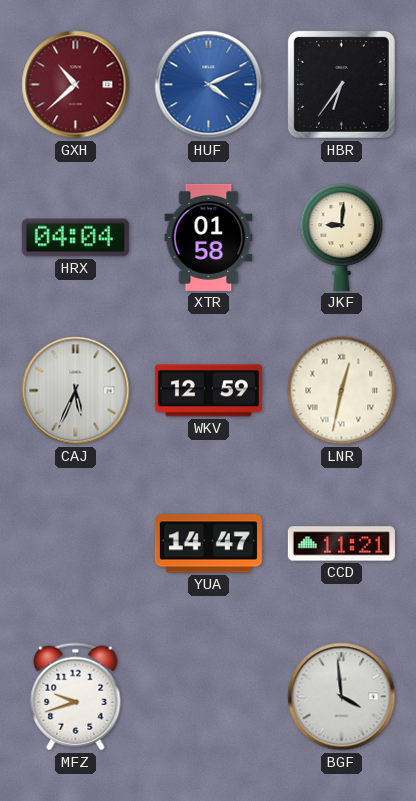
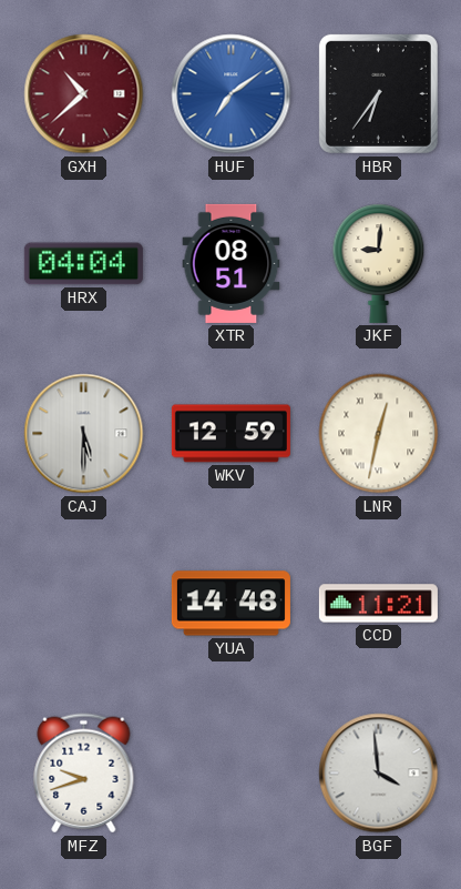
HUF: 4:11 -> 7:09 (232, 94)
XTR: 01:58 -> 08:51 (232, 263)
CAJ: 5:34 -> 5:30 (84, 434)
YUA: 14:47 -> 14:48 (230, 604)
